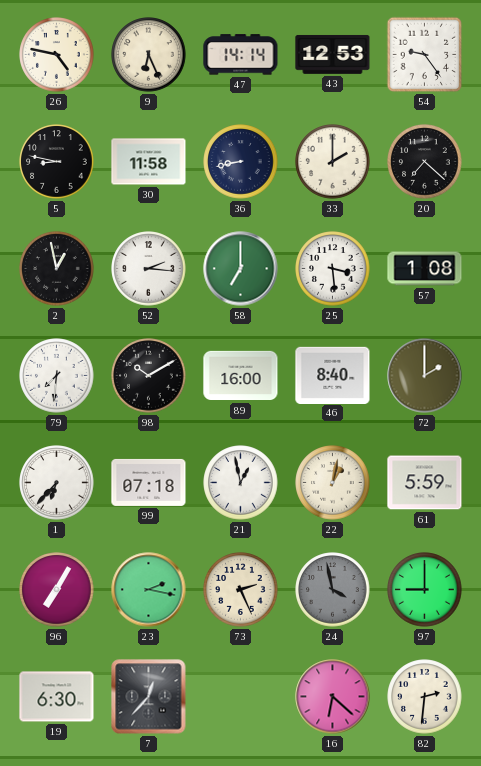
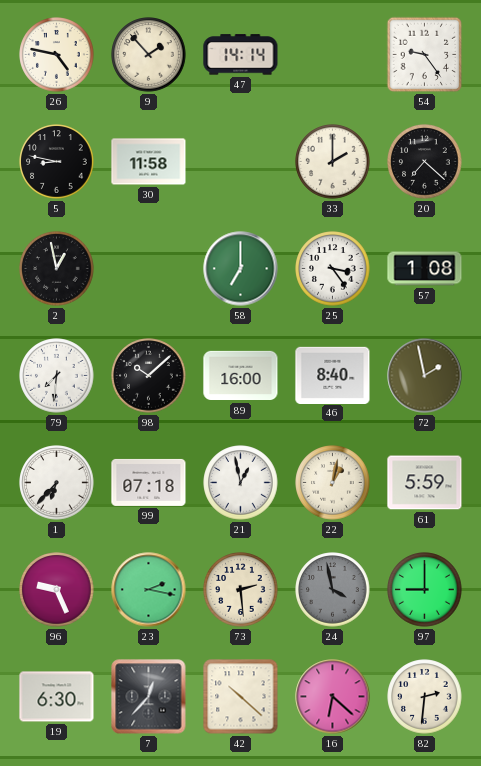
9: 6:26 -> 1:53 (149, 55)
43: 12:53 -> none (333, 54)
36: 8:43 -> none (241, 162)
52: 2:16 -> none (149, 269)
25: 3:29 -> 3:24 (333, 269)
98: 10:10 -> 10:08 (149, 376)
72: 2:00 -> 1:58 (425, 376)
96: 7:05 -> 9:26 (57, 590)
73: 2:26 -> 2:29 (241, 590)
42: none -> 10:22 (241, 697)
